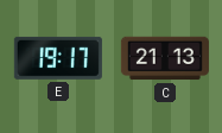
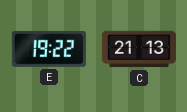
E: 19:17 -> 19:22 (49, 49)
